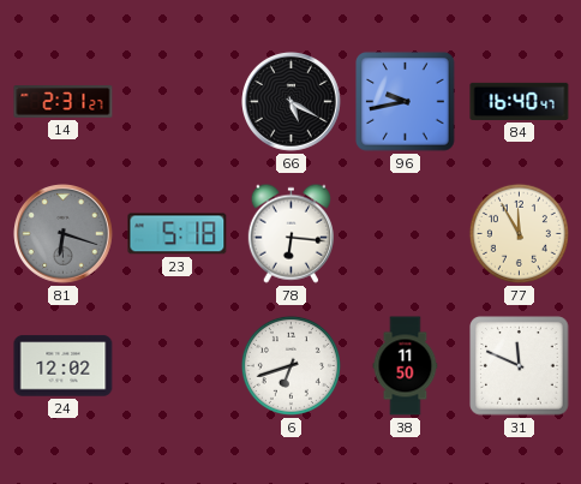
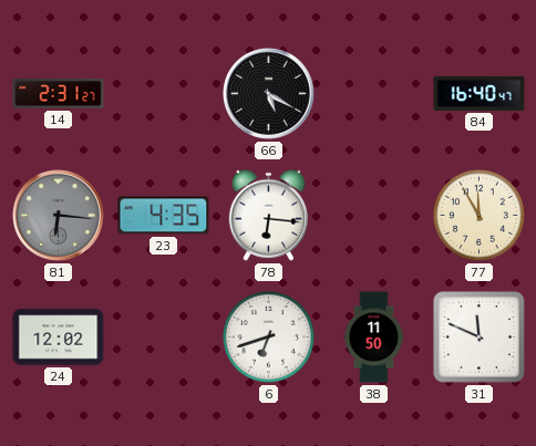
96: 9:43 -> none (406, 102)
81: 6:18 -> 6:16 (59, 216)
23: 5:18 -> 4:35 (164, 216)
